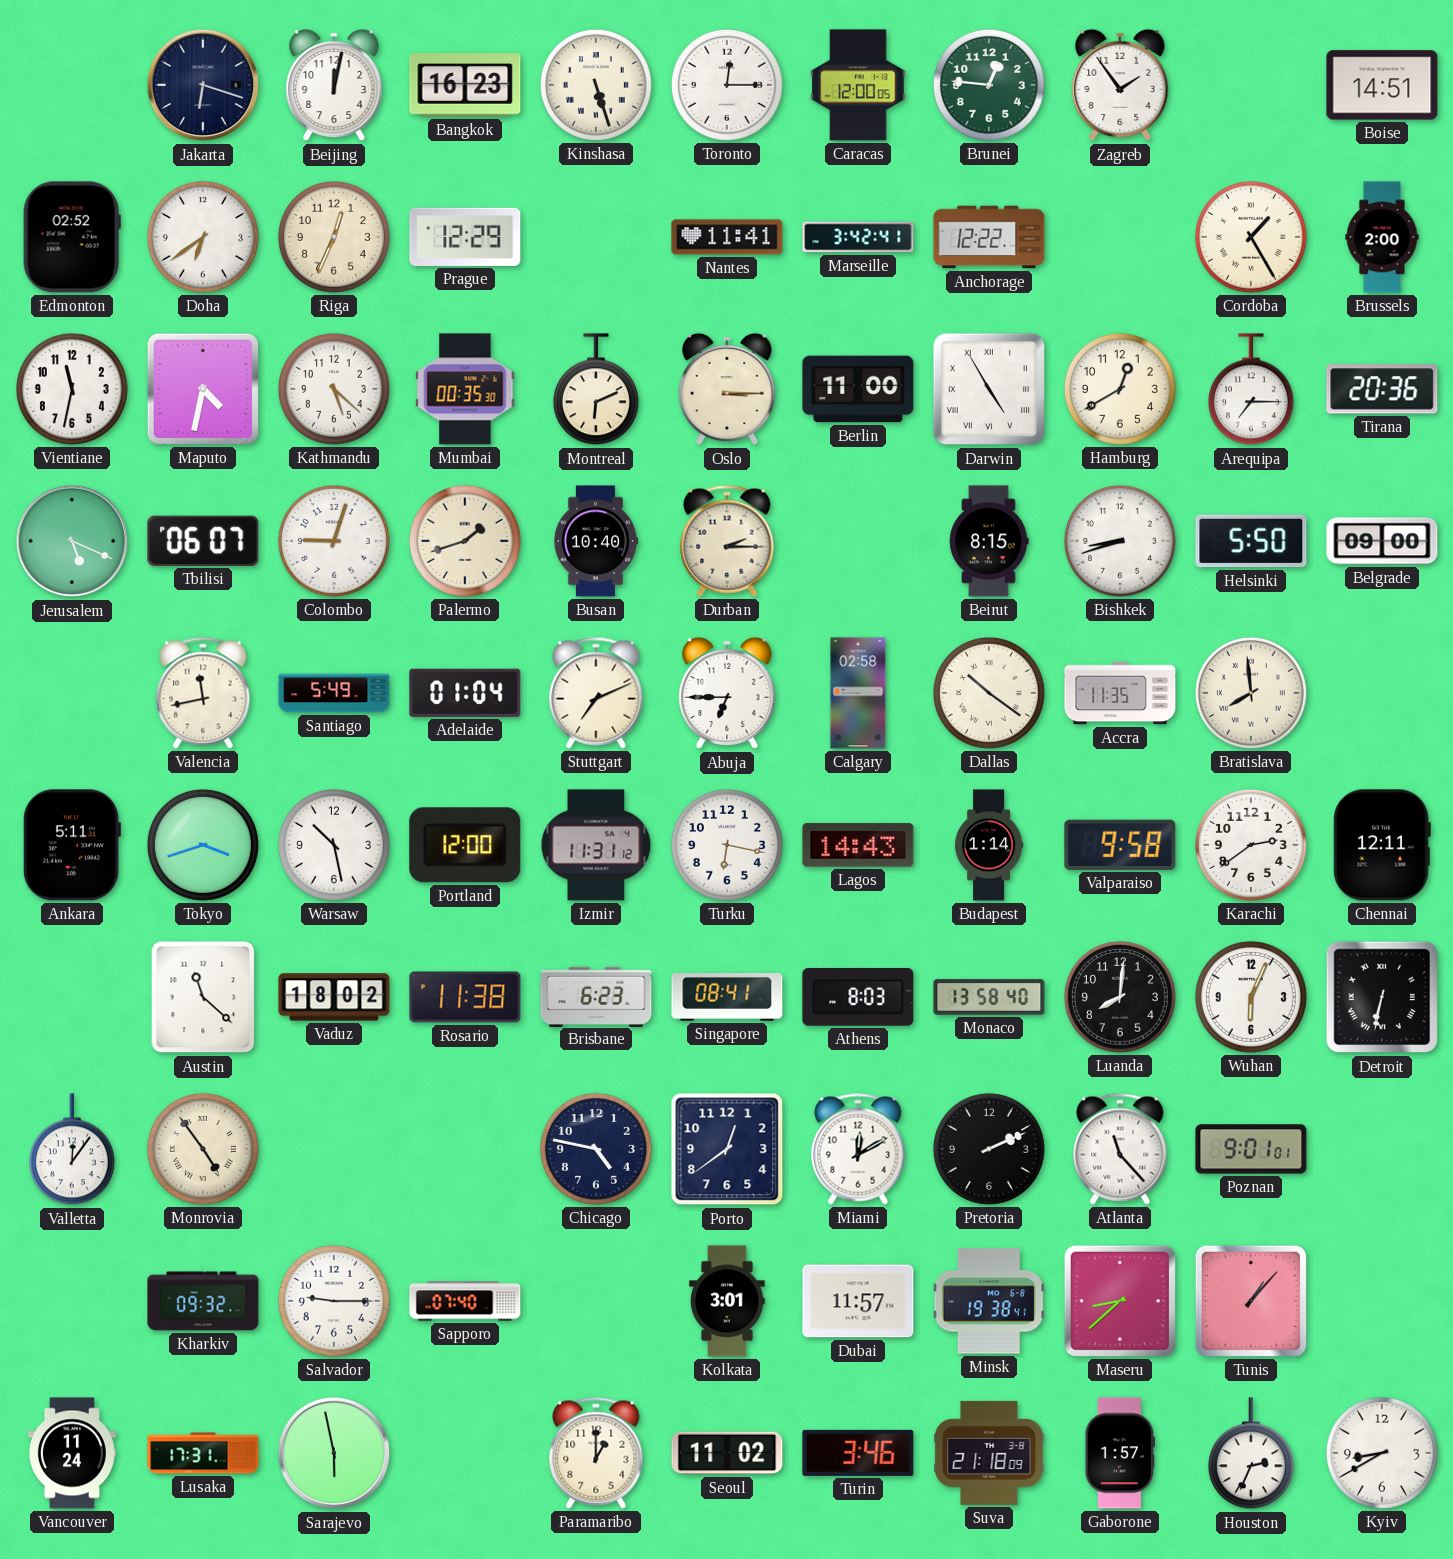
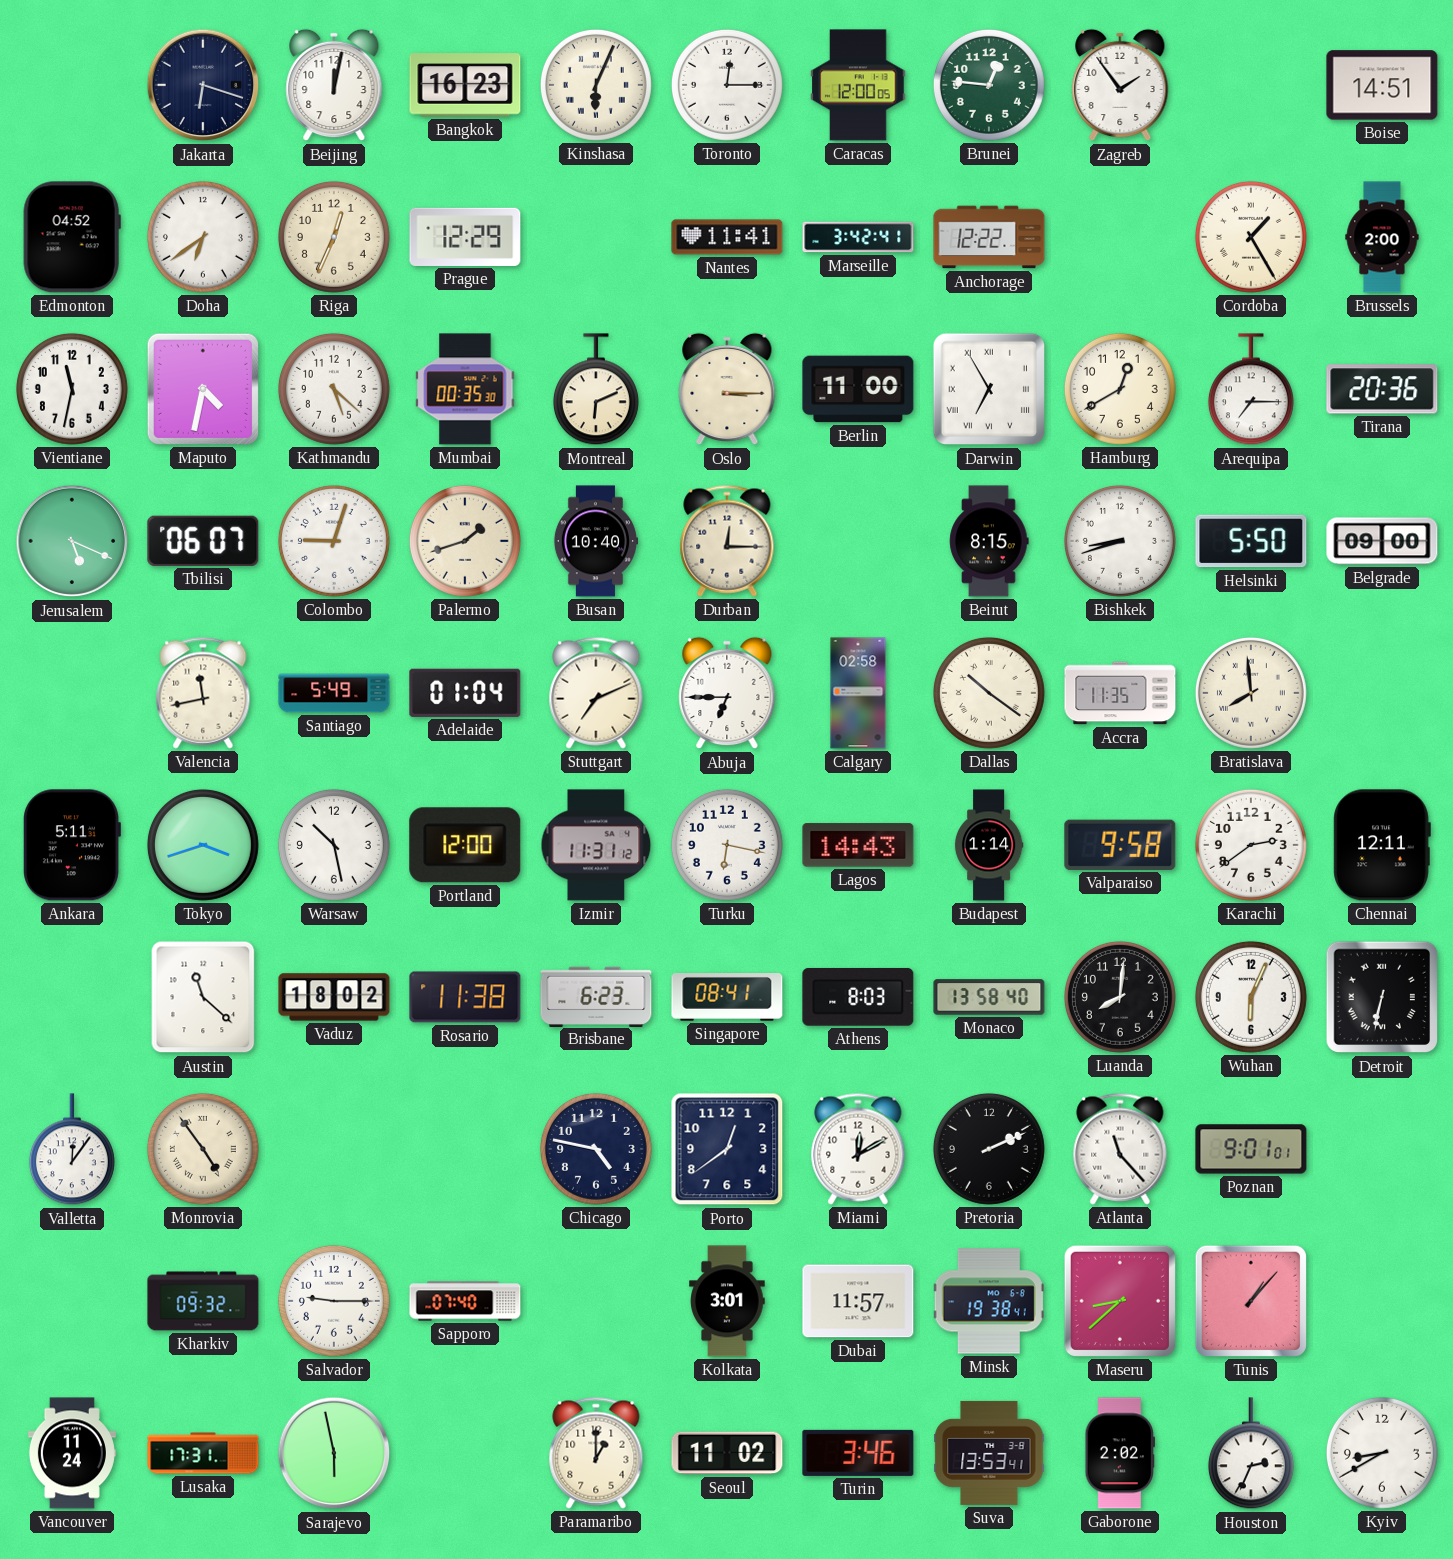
Kinshasa: 5:27 -> 6:04 (596, 85)
Edmonton: 02:52 -> 04:52 (72, 237)
Darwin: 4:55 -> 6:55 (989, 389)
Durban: 2:15 -> 12:15 (727, 541)
Suva: 21:18 -> 13:53 (989, 1453)
Gaborone: 1:57 -> 2:02 (1119, 1453)
